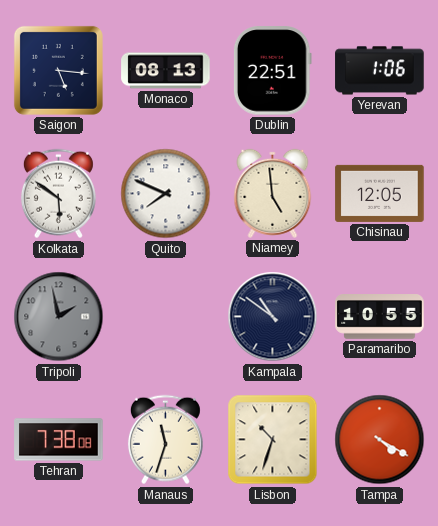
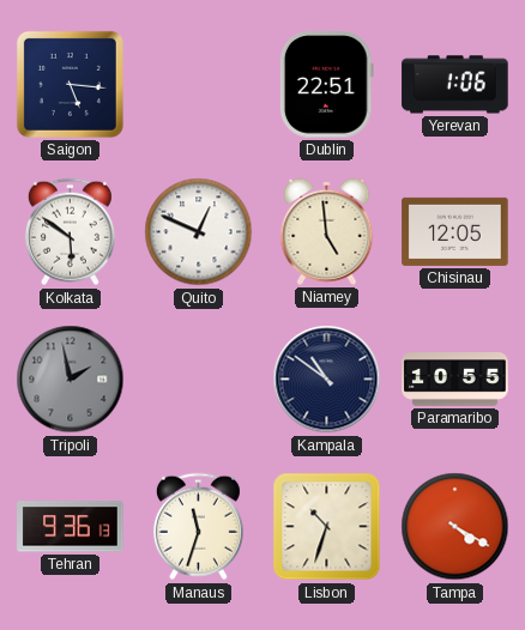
Monaco: 08:13 -> none (166, 71)
Quito: 7:49 -> 12:49 (199, 232)
Tehran: 7:38 -> 9:36 (71, 527)
